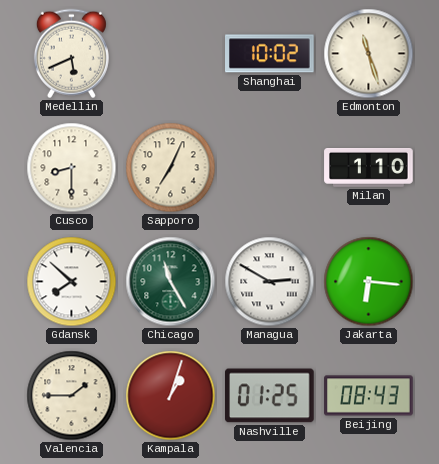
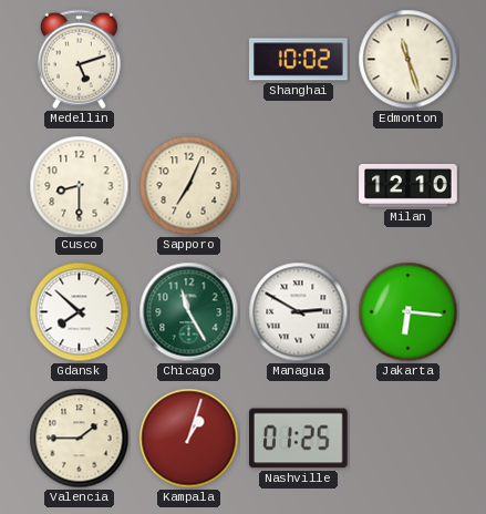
Medellin: 5:41 -> 5:12 (79, 60)
Milan: 1:10 -> 12:10 (409, 186)
Beijing: 08:43 -> none (369, 396)
